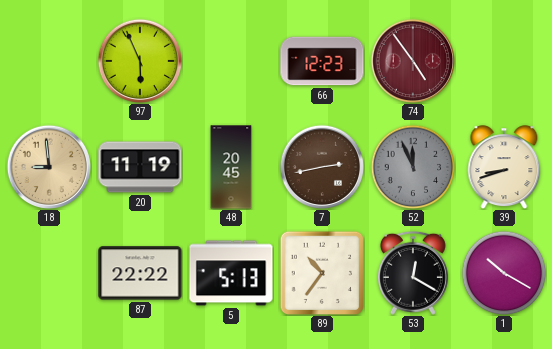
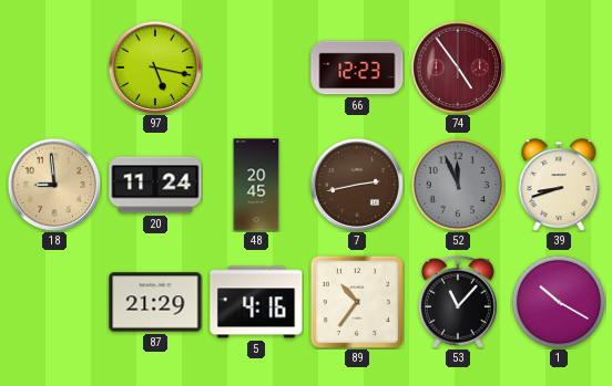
97: 5:56 -> 5:17 (154, 66)
20: 11:19 -> 11:24 (155, 185)
87: 22:22 -> 21:29 (155, 302)
5: 5:13 -> 4:16 (256, 302)
53: 12:20 -> 11:07 (458, 302)
